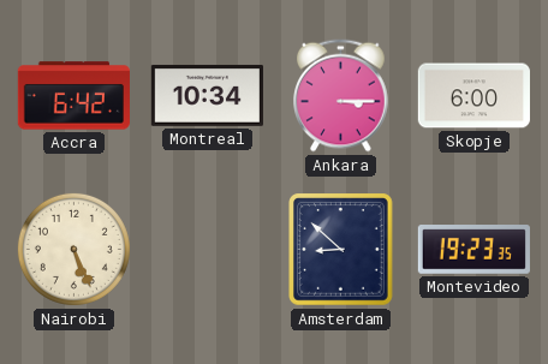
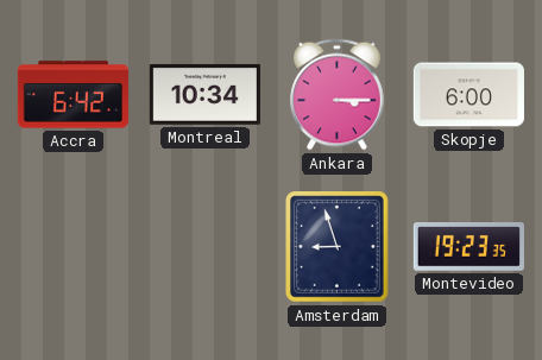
Nairobi: 5:26 -> none (73, 249)
Amsterdam: 8:52 -> 8:57 (338, 247)
